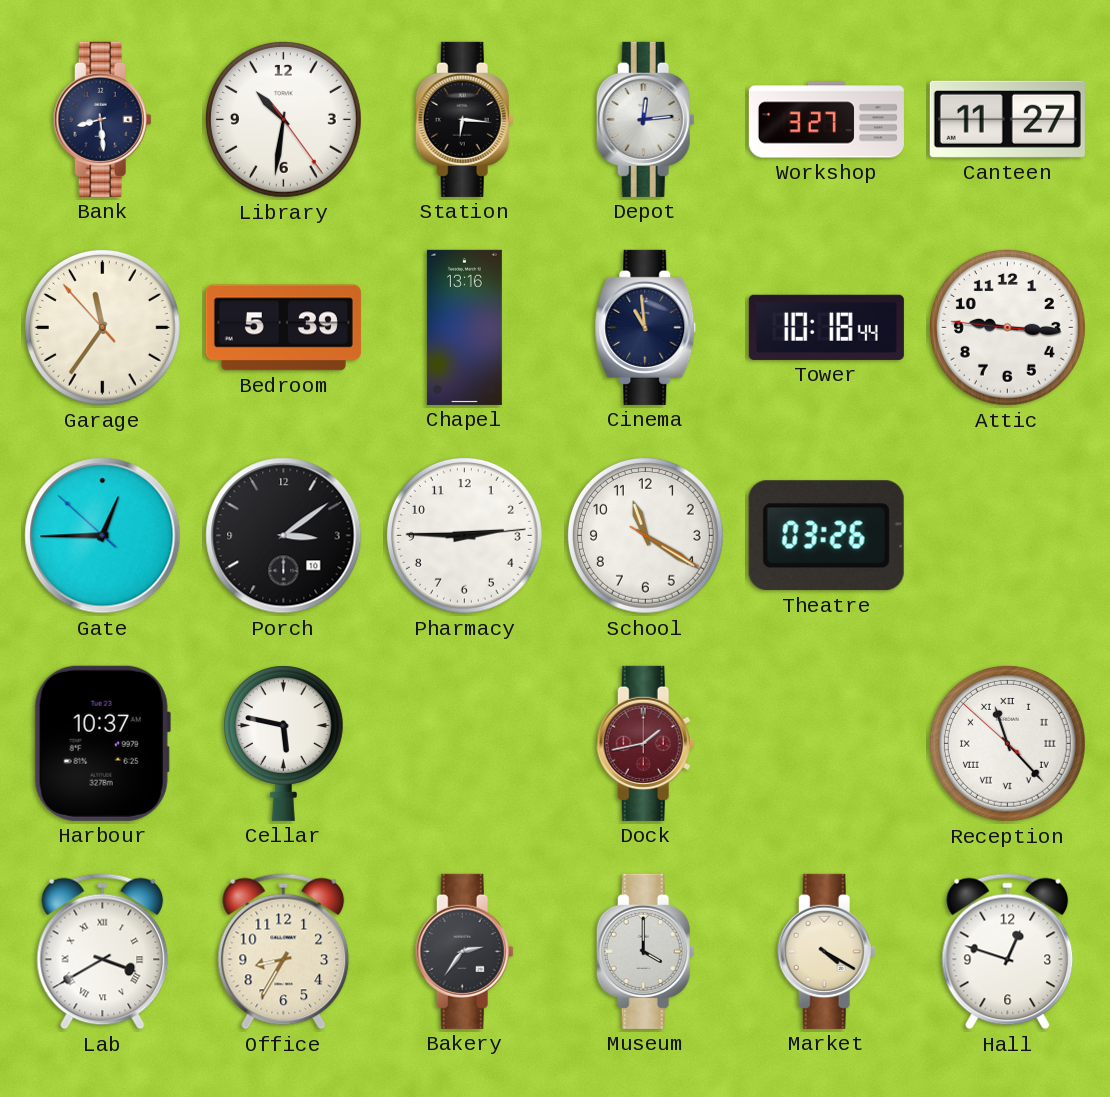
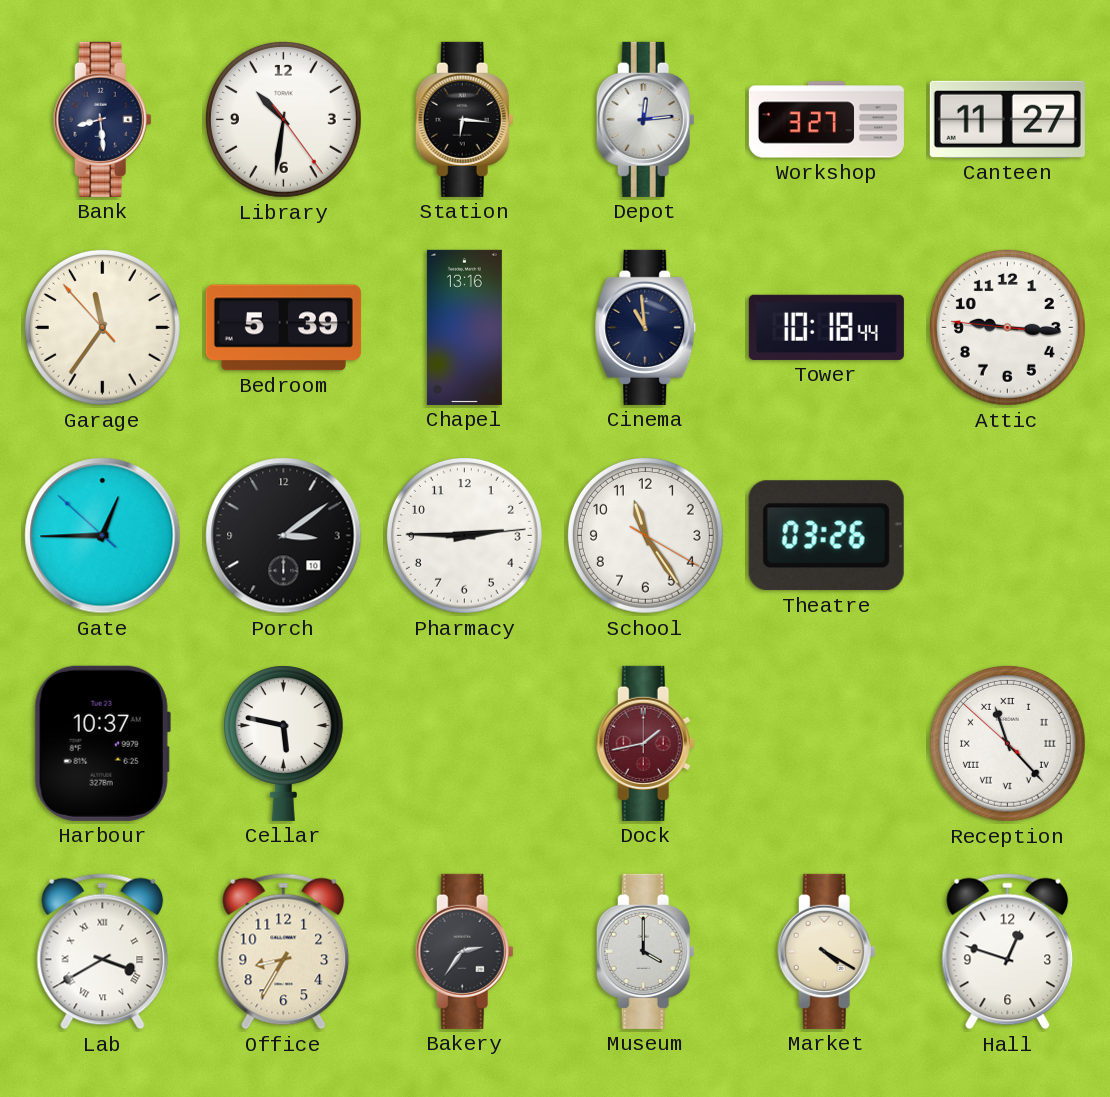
School: 11:20 -> 11:24 (645, 535)
